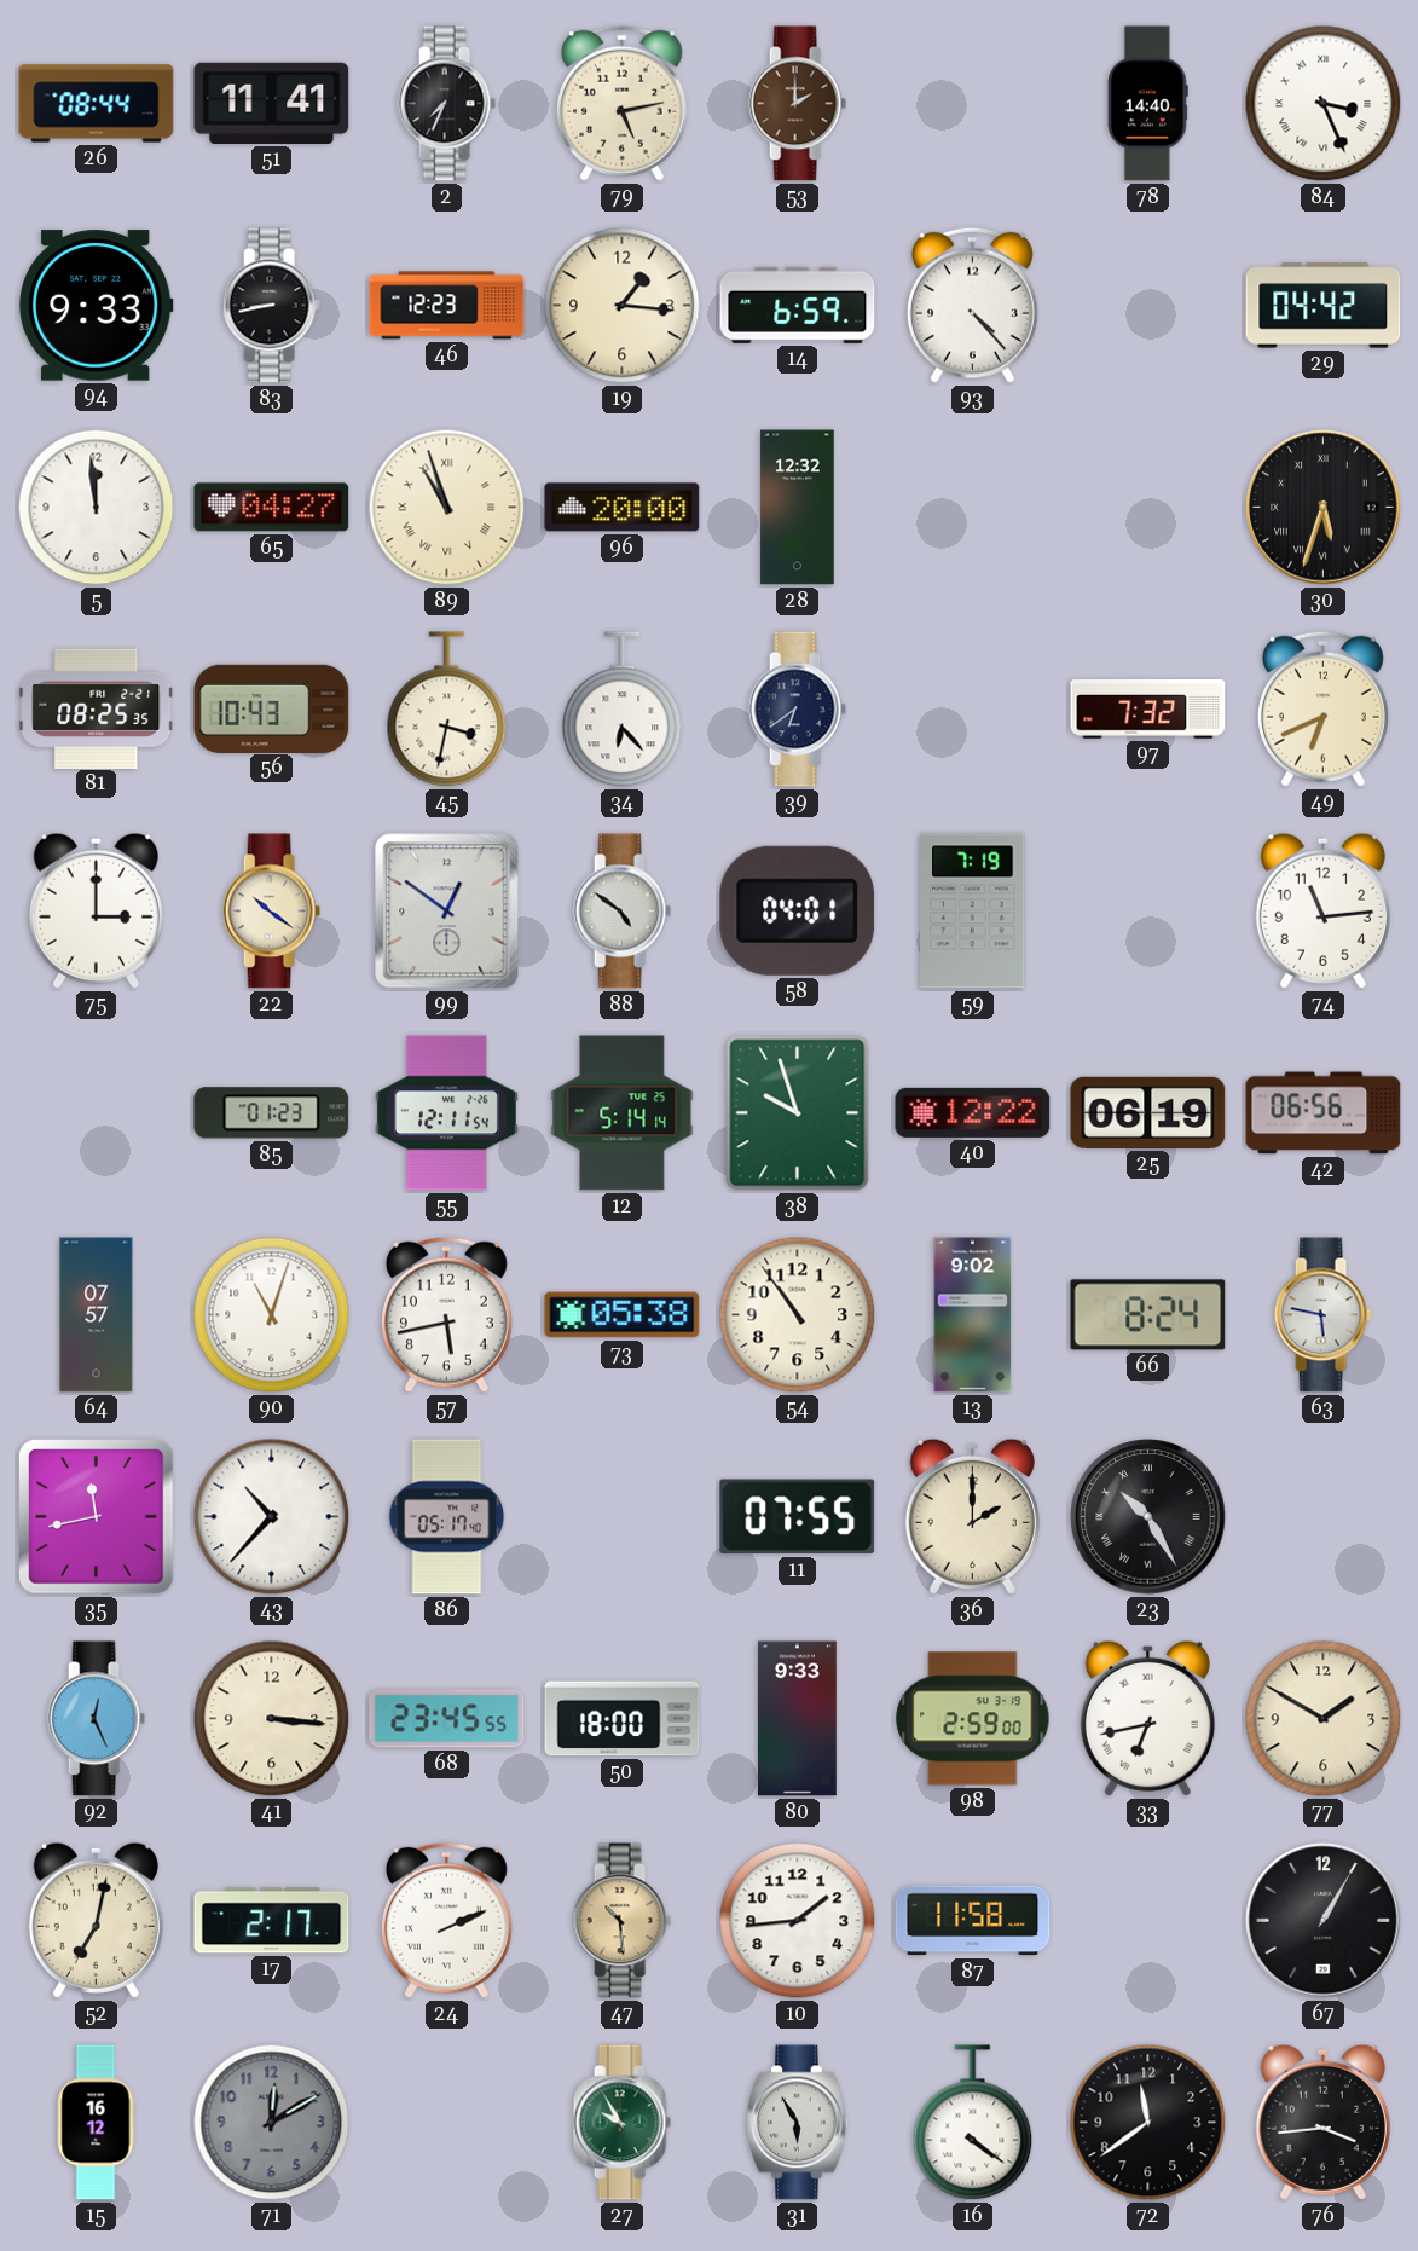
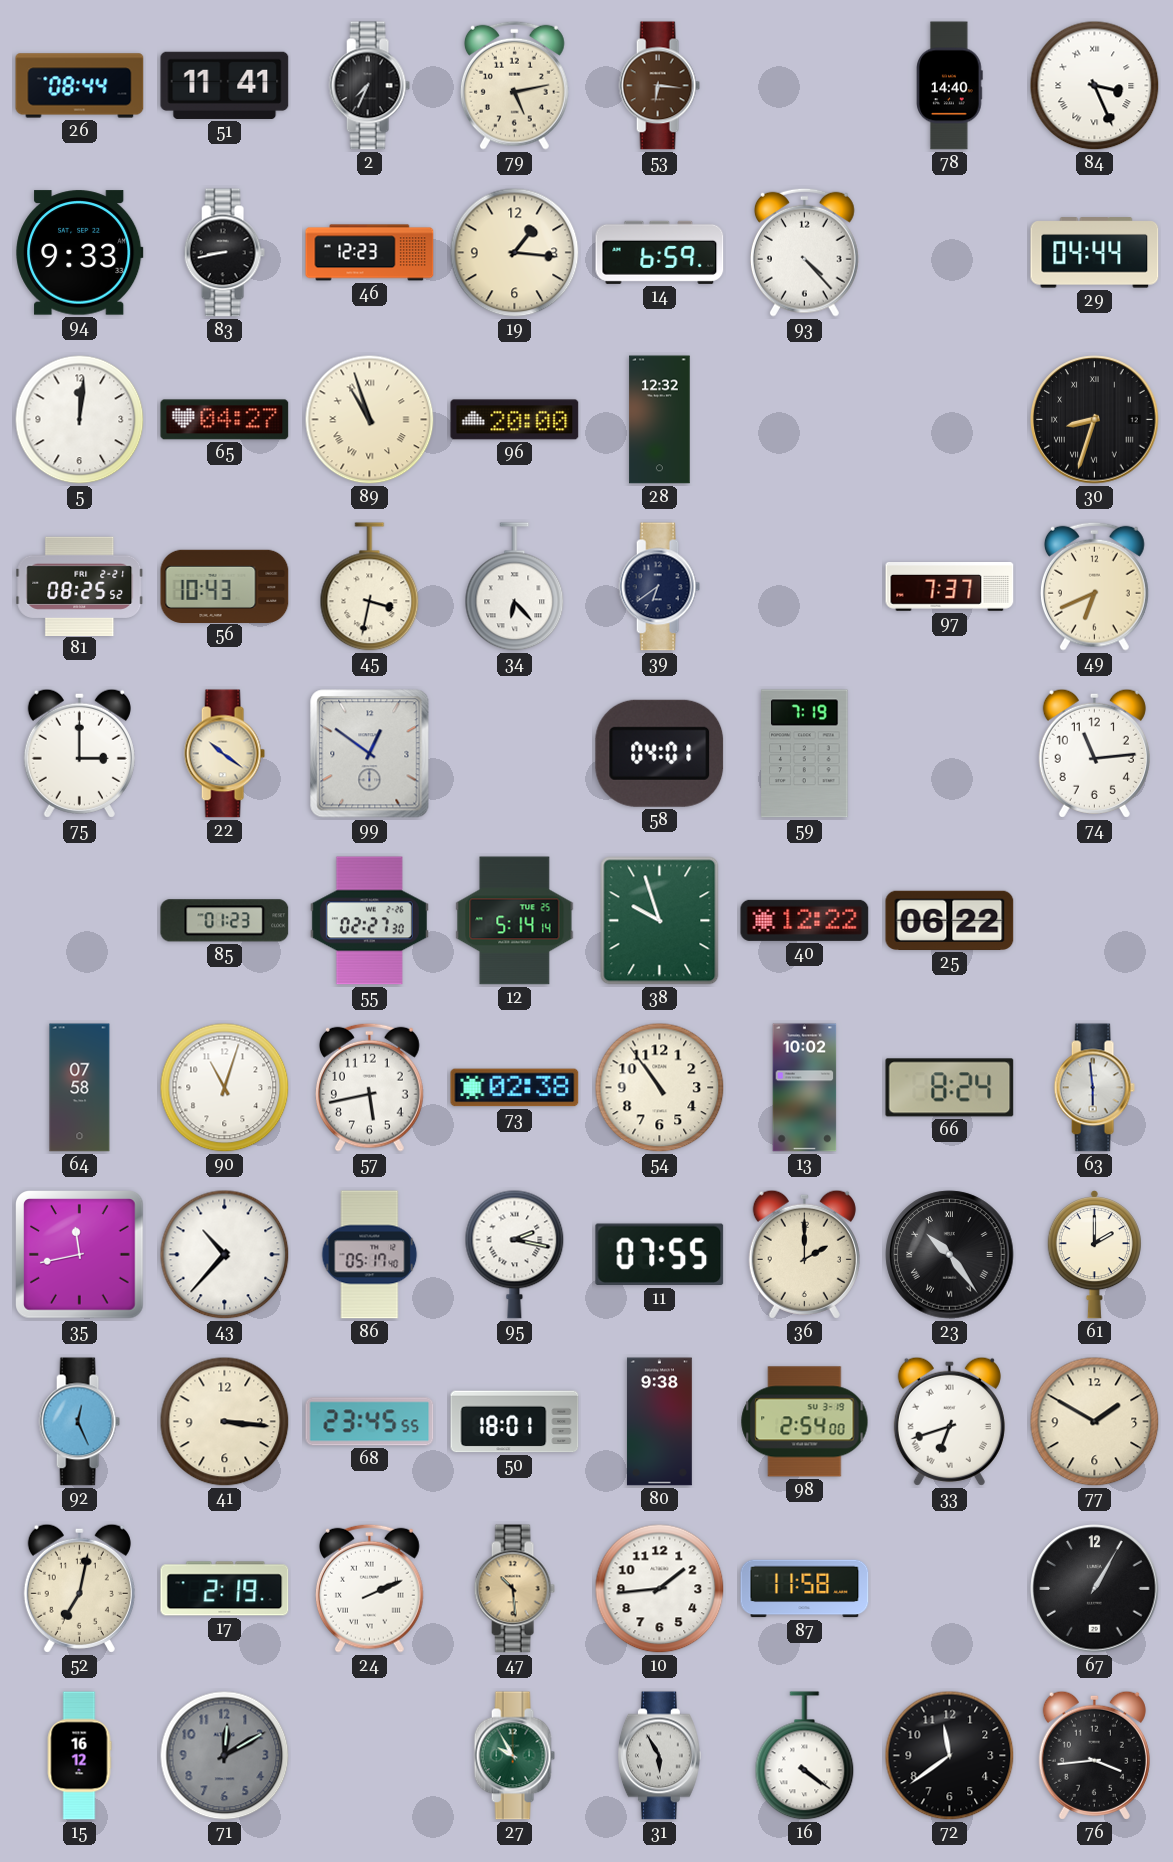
53: 2:00 -> 6:16 (659, 86)
29: 04:42 -> 04:44 (1095, 253)
5: 11:59 -> 12:01 (80, 420)
30: 5:33 -> 8:33 (1095, 420)
81: 08:25:35 -> 08:25:52 (80, 586)
97: 7:32 -> 7:37 (950, 587)
88: 4:51 -> none (621, 912)
55: 12:11 -> 02:27 (369, 921)
25: 06:19 -> 06:22 (950, 920)
42: 06:56 -> none (1324, 1113)
64: 07:57 -> 07:58 (80, 1088)
73: 05:38 -> 02:38 (515, 1088)
13: 9:02 -> 10:02 (805, 1088)
63: 5:47 -> 5:59 (1094, 1088)
95: none -> 2:17 (515, 1254)
23: 10:25 -> 10:24 (950, 1255)
61: none -> 2:00 (1094, 1255)
50: 18:00 -> 18:01 (515, 1422)
80: 9:33 -> 9:38 (659, 1422)
98: 2:59 -> 2:54 (805, 1422)
33: 6:43 -> 6:42 (949, 1421)
17: 2:17 -> 2:19 (225, 1589)
